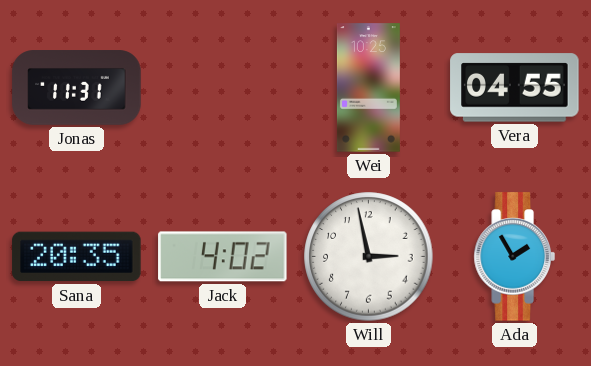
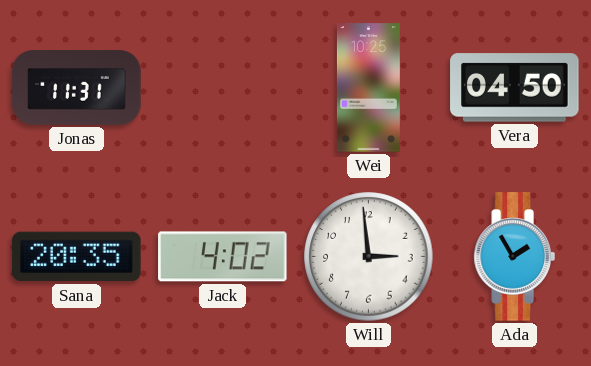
Vera: 04:55 -> 04:50 (515, 88)
Will: 2:58 -> 2:59 (369, 257)
